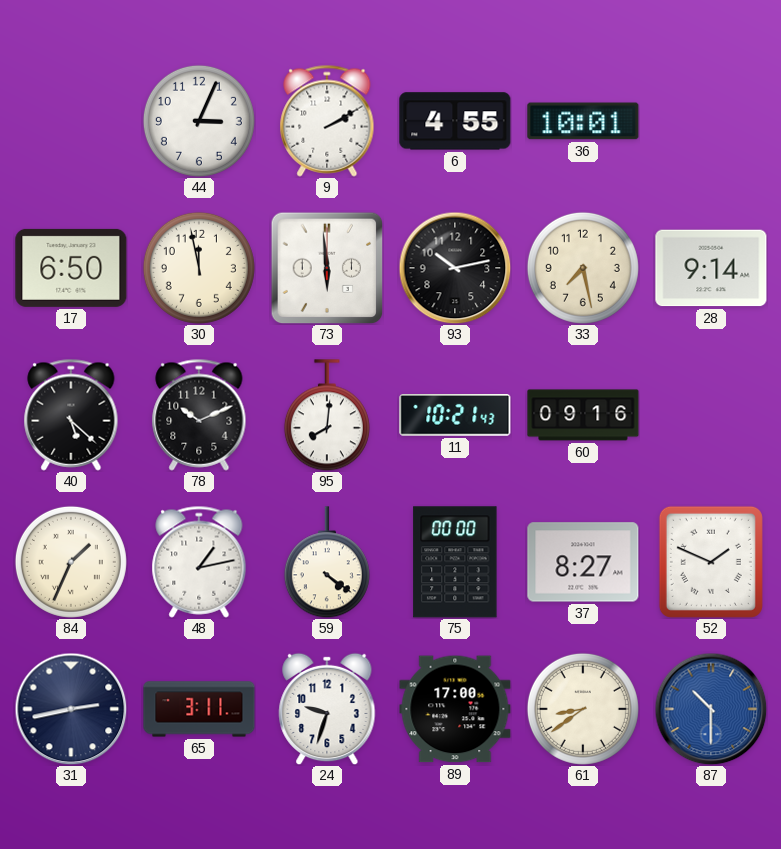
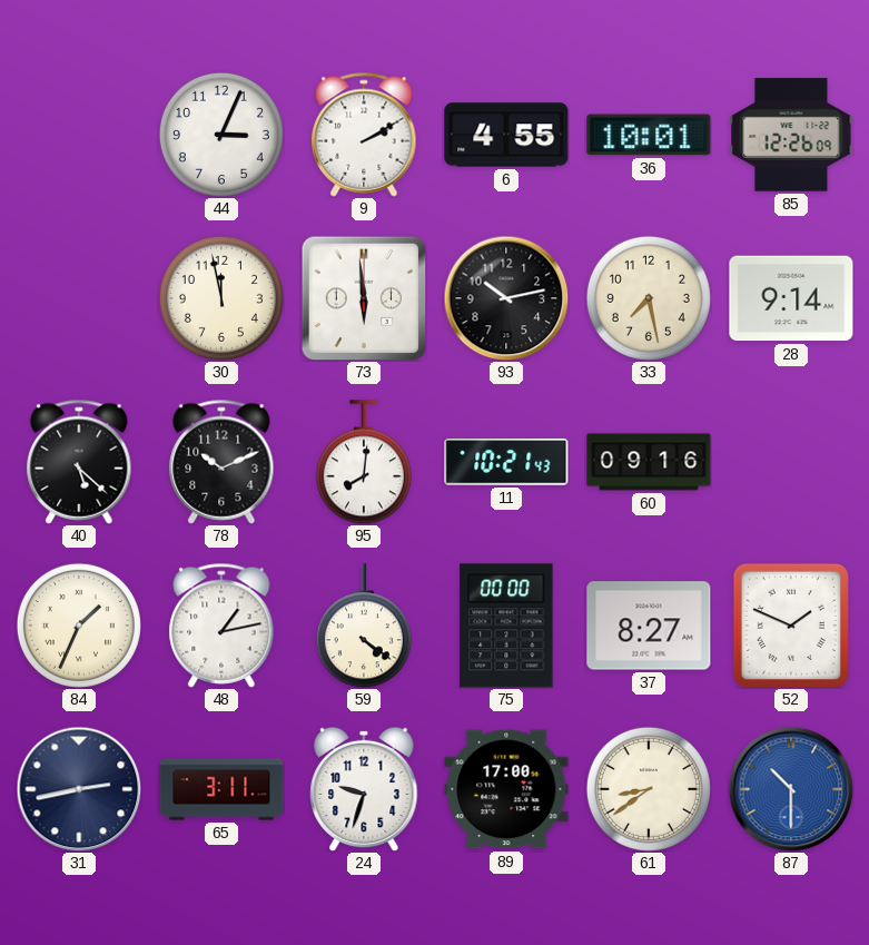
85: none -> 12:26 (791, 135)
17: 6:50 -> none (71, 268)
